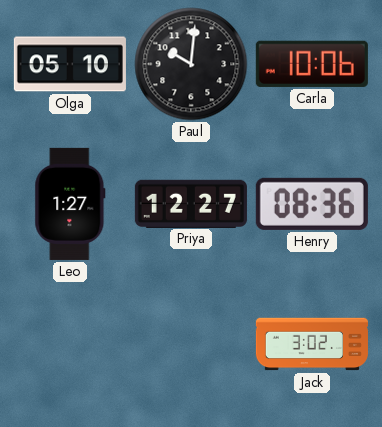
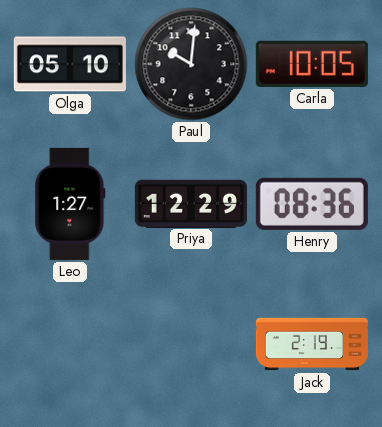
Carla: 10:06 -> 10:05 (312, 64)
Priya: 12:27 -> 12:29 (191, 203)
Jack: 3:02 -> 2:19 (312, 344)
